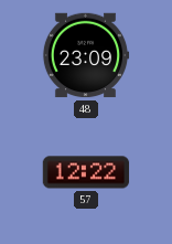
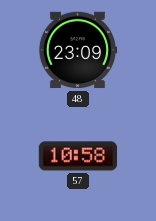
57: 12:22 -> 10:58 (78, 156)
